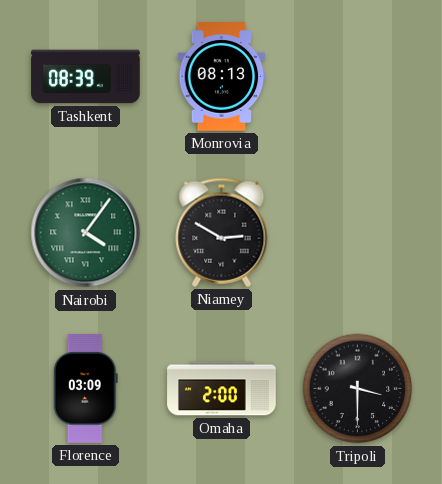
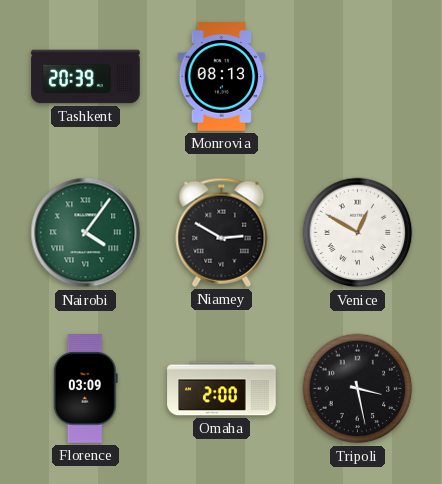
Tashkent: 08:39 -> 20:39 (86, 77)
Venice: none -> 12:50 (358, 233)
Tripoli: 3:30 -> 3:28 (358, 389)
